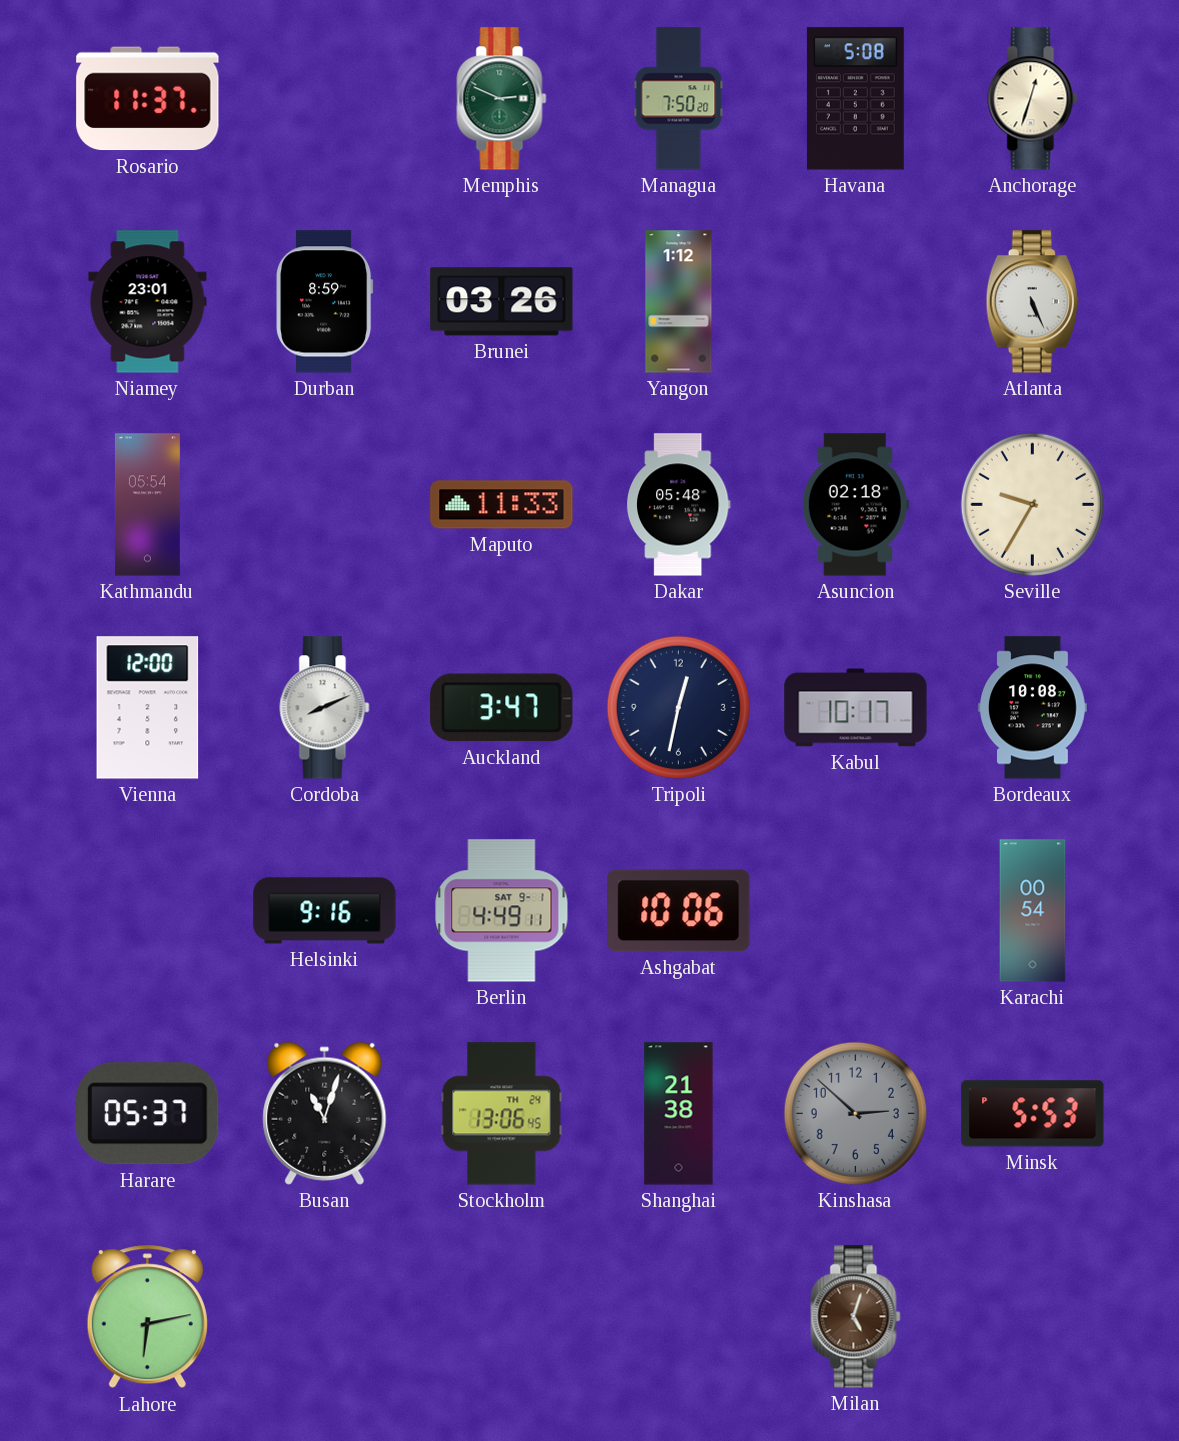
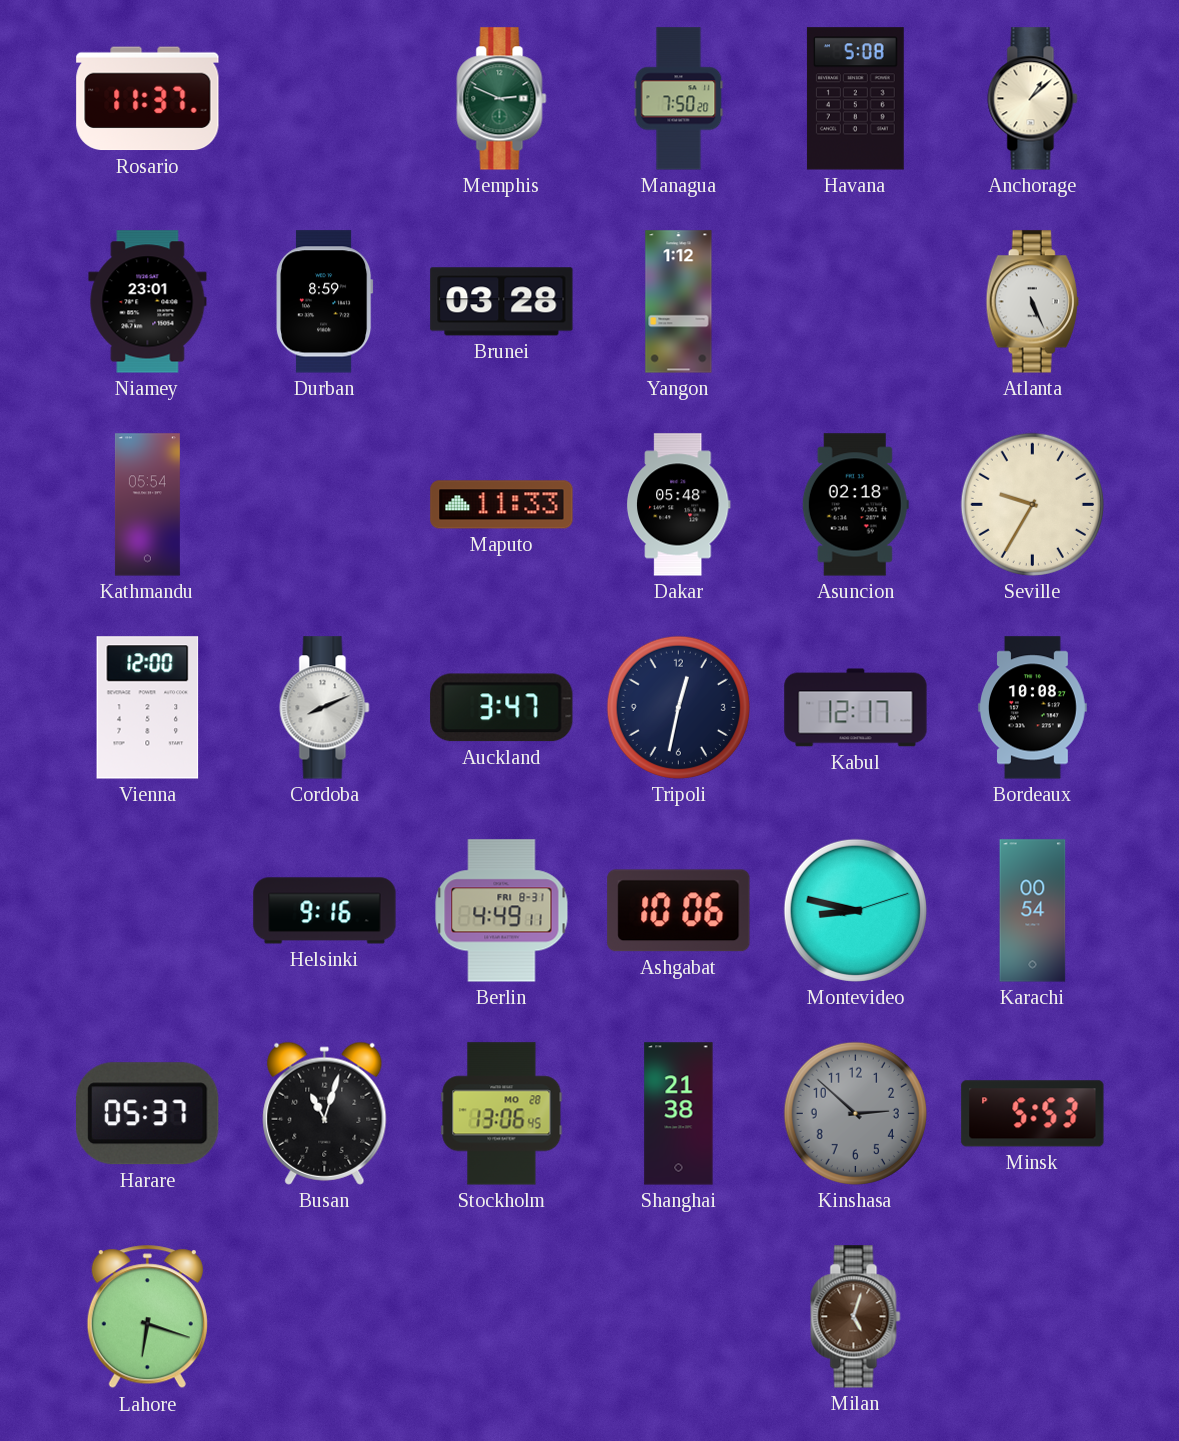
Anchorage: 12:33 -> 1:08 (1033, 99)
Brunei: 03:26 -> 03:28 (502, 302)
Kabul: 10:17 -> 12:17 (856, 708)
Berlin date: SAT 9-1 -> FRI 8-31 (502, 911)
Montevideo: none -> 8:47 (855, 910)
Stockholm date: TH 24 -> MO 28 (502, 1114)
Lahore: 6:13 -> 6:18 (147, 1317)
